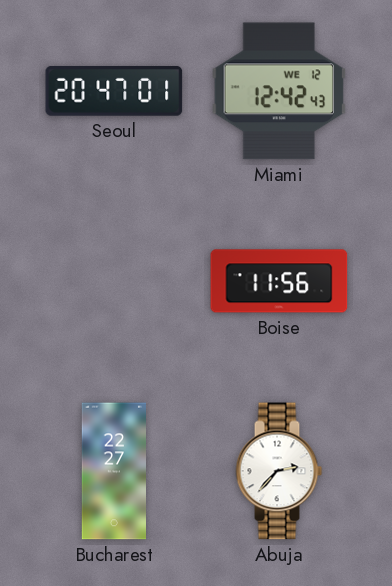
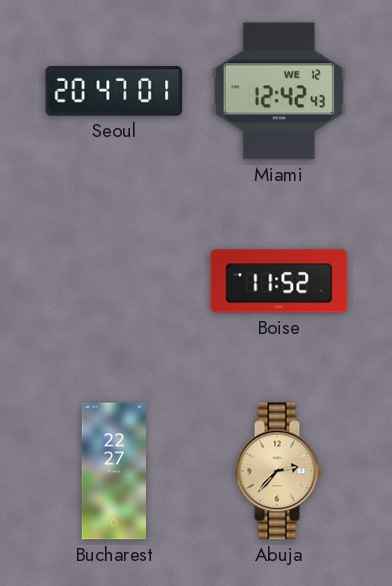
Boise: 11:56 -> 11:52 (279, 281)
Abuja dial: white -> champagne (279, 471)
